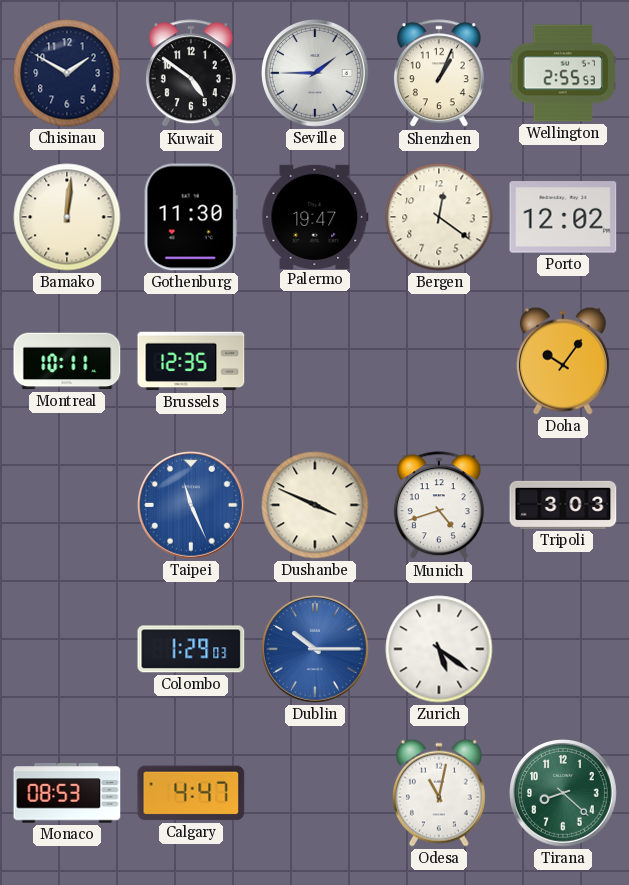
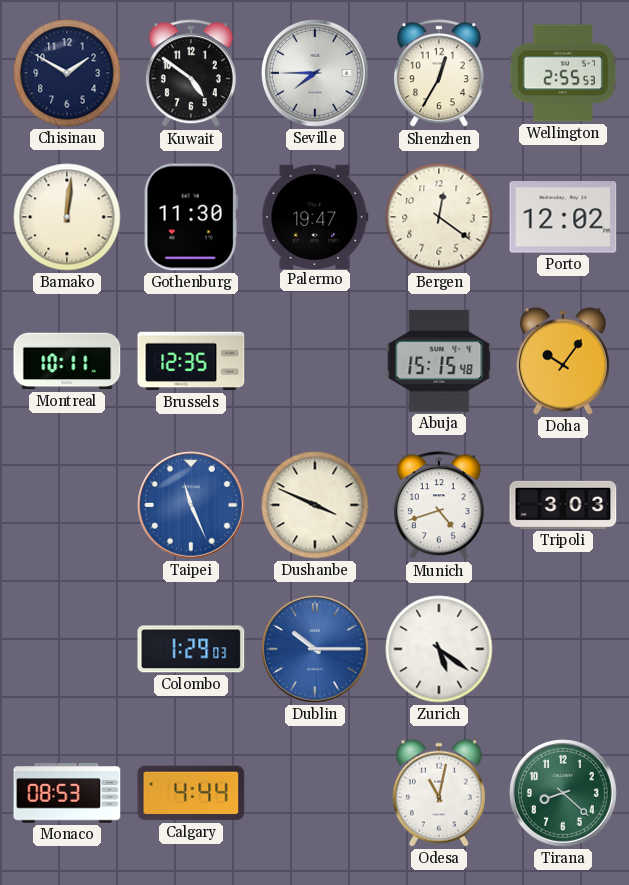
Seville: 1:45 -> 7:45 (316, 74)
Shenzhen: 1:04 -> 12:35 (439, 74)
Abuja: none -> 15:15 (439, 361)
Calgary: 4:47 -> 4:44 (191, 793)
